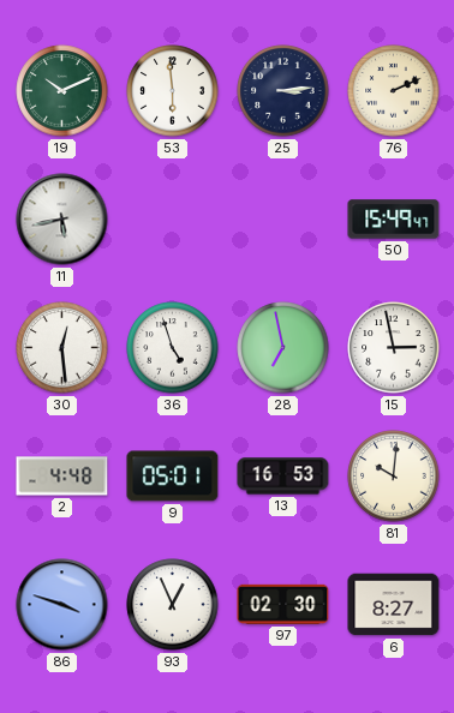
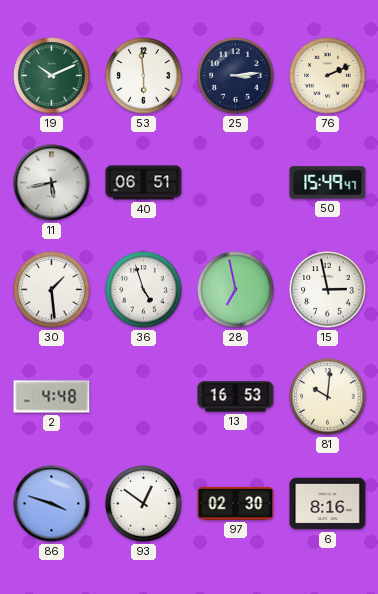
40: none -> 06:51 (144, 183)
30: 12:29 -> 1:29 (52, 290)
9: 05:01 -> none (173, 477)
93: 12:56 -> 12:51 (144, 504)
6: 8:27 -> 8:16 (328, 504)
